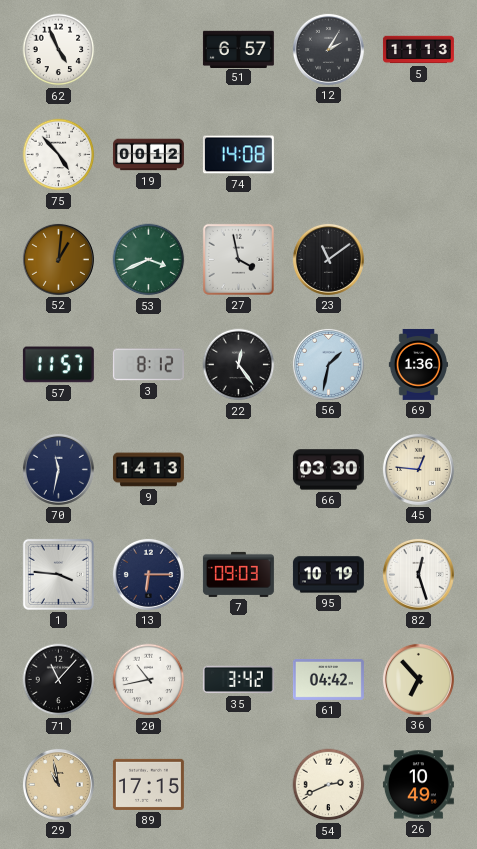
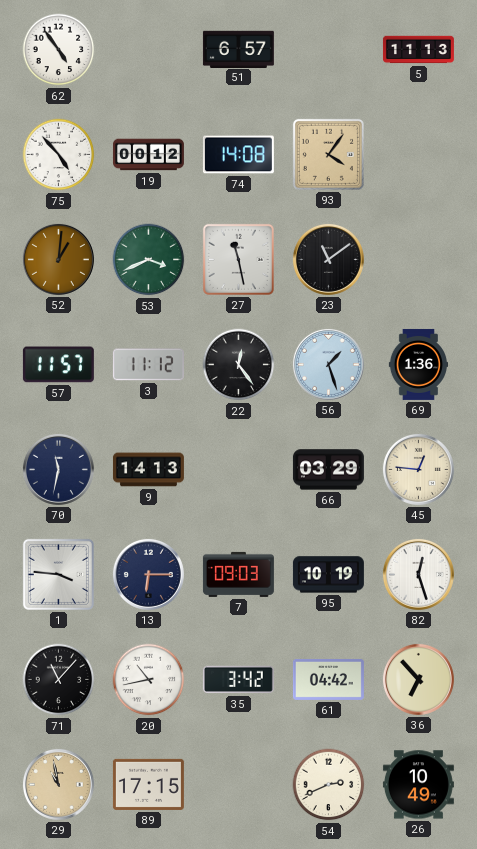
62: 4:56 -> 4:54 (59, 50)
12: 2:05 -> none (328, 49)
93: none -> 4:06 (328, 154)
27: 3:58 -> 11:28 (238, 259)
3: 8:12 -> 11:12 (148, 365)
56: 1:32 -> 1:27 (328, 364)
66: 03:30 -> 03:29 (328, 470)
